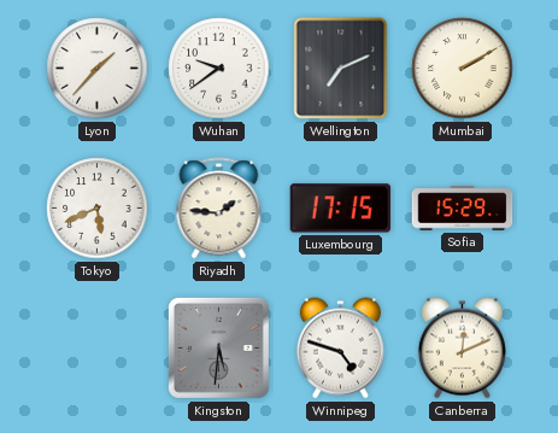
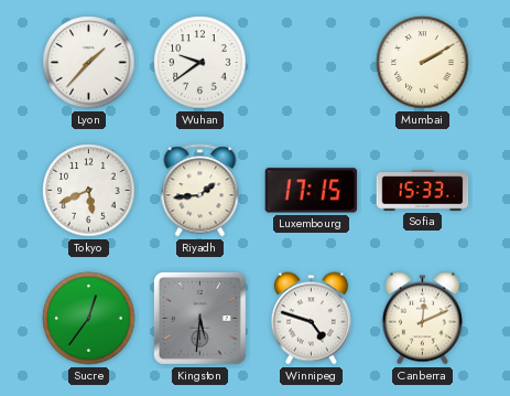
Wellington: 7:11 -> none (341, 69)
Riyadh: 1:46 -> 1:44 (200, 191)
Sofia: 15:29 -> 15:33 (423, 191)
Sucre: none -> 12:36 (89, 319)
